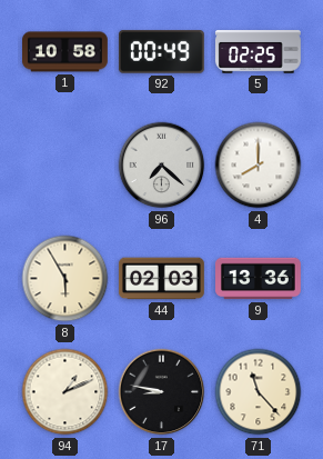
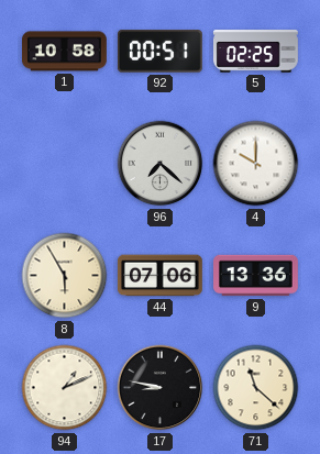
92: 00:49 -> 00:51 (159, 52)
4: 8:00 -> 10:00 (256, 164)
44: 02:03 -> 07:06 (159, 276)
71: 11:23 -> 11:22 (256, 388)
